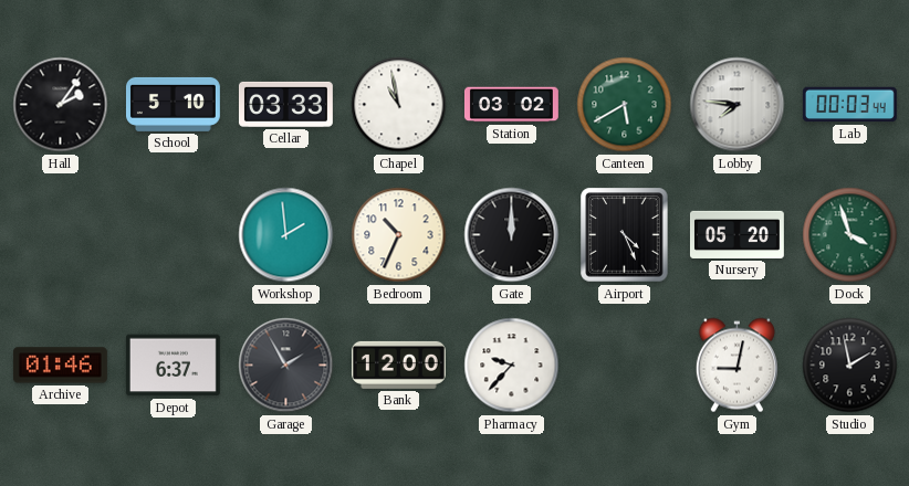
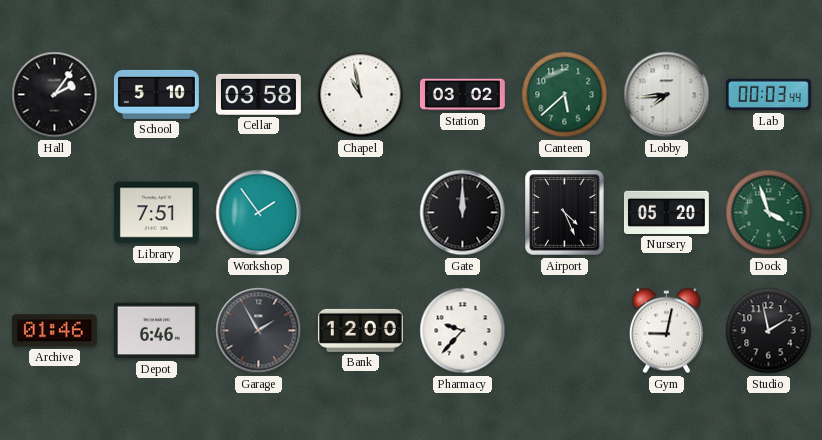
Cellar: 03:33 -> 03:58 (258, 94)
Canteen: 5:40 -> 5:38 (565, 95)
Lobby: 7:46 -> 7:44 (667, 95)
Library: none -> 7:51 (156, 213)
Workshop: 1:59 -> 1:54 (259, 213)
Bedroom: 10:34 -> none (399, 235)
Depot: 6:37 -> 6:46 (156, 331)
